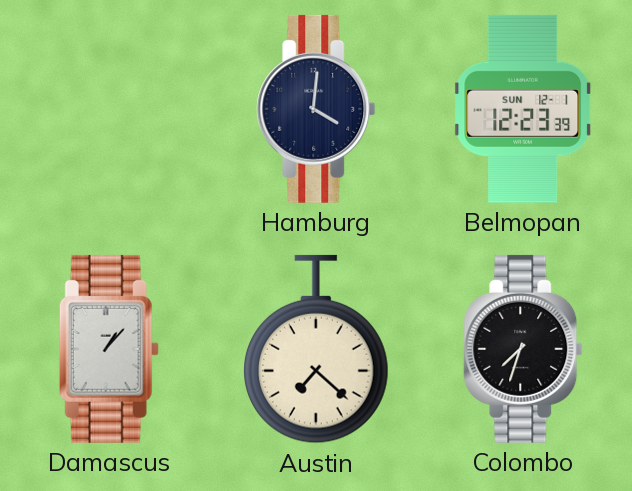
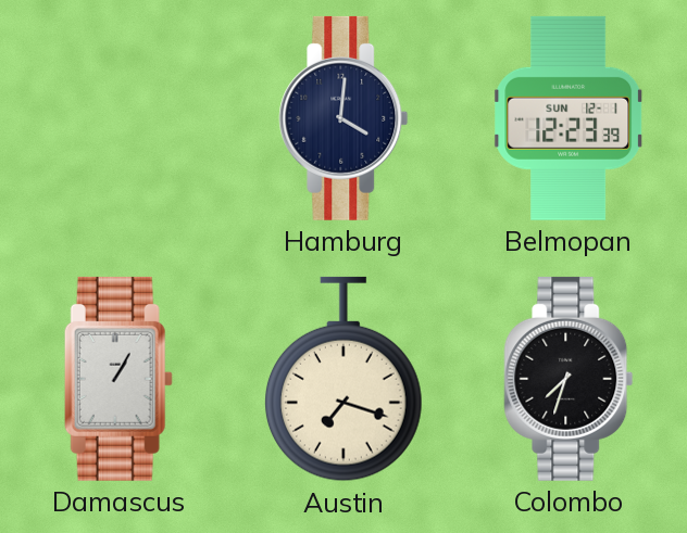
Damascus: 1:07 -> 1:05 (118, 379)
Austin: 7:22 -> 7:18 (343, 379)
